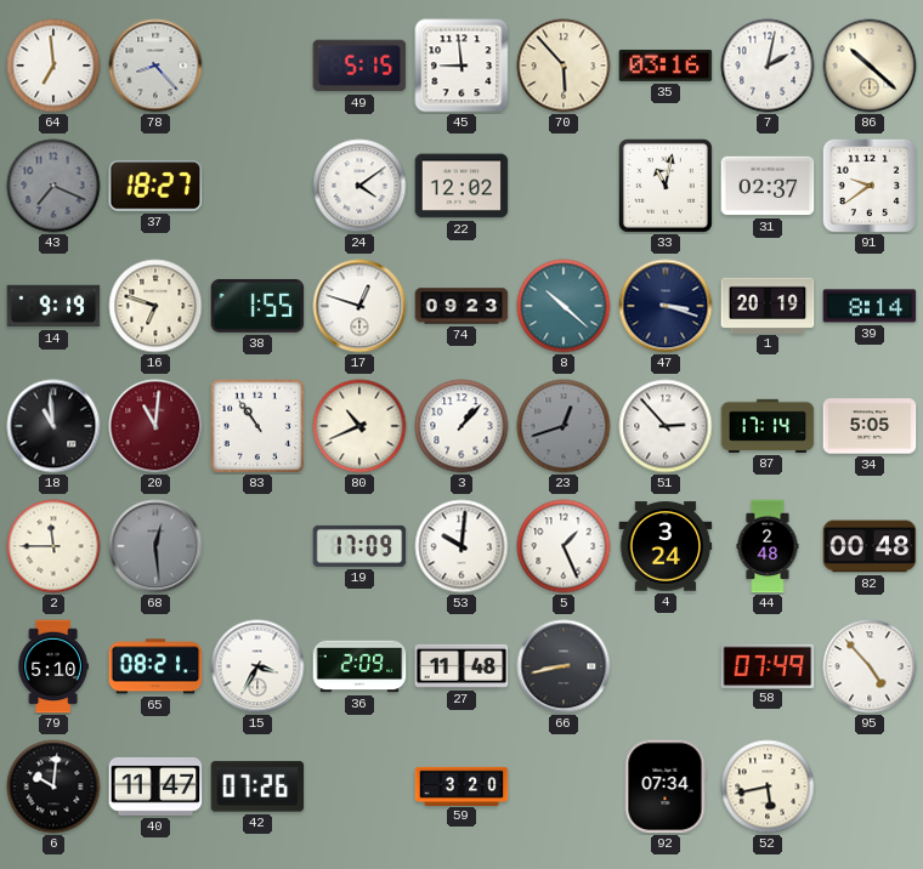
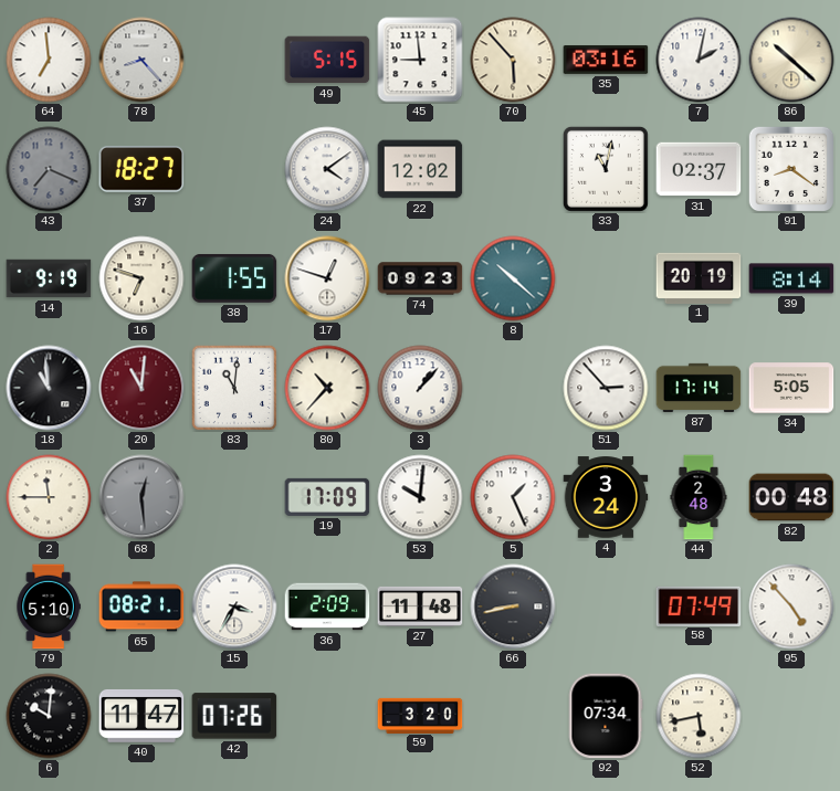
91: 9:39 -> 8:21 (791, 169)
47: 3:18 -> none (666, 306)
83: 10:54 -> 11:01 (234, 388)
80: 10:41 -> 10:37 (327, 388)
23: 12:42 -> none (564, 426)
